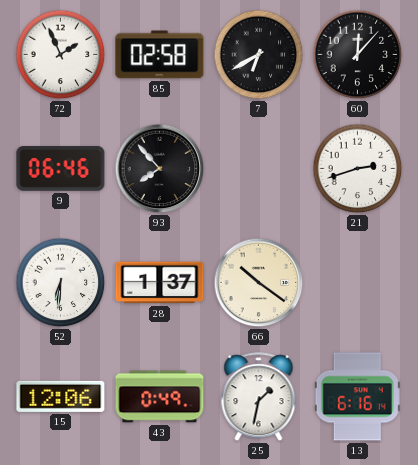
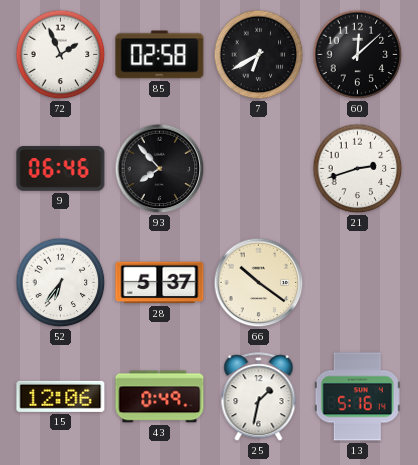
60: 12:07 -> 12:08 (358, 55)
52: 6:31 -> 6:36 (61, 283)
28: 1:37 -> 5:37 (160, 283)
13: 6:16 -> 5:16 (357, 397)
